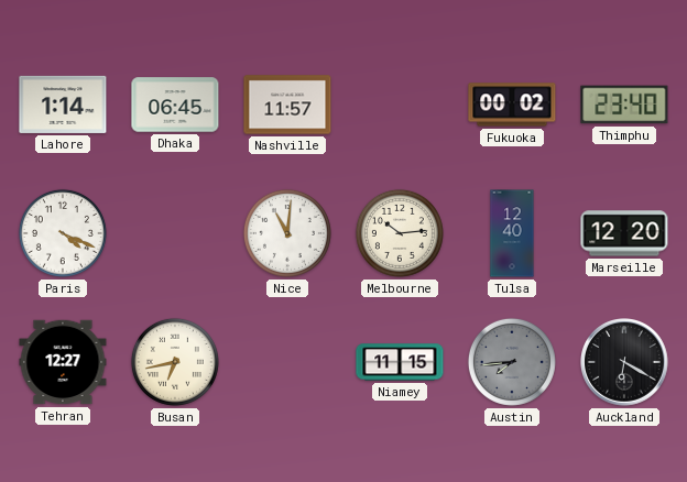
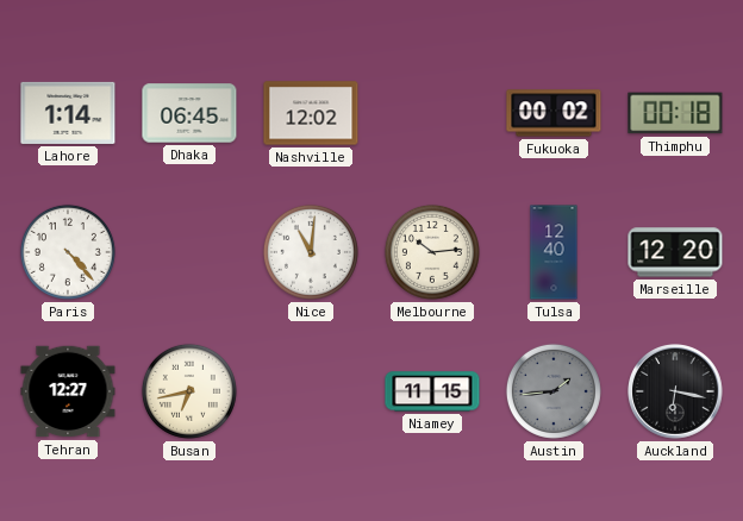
Nashville: 11:57 -> 12:02 (311, 113)
Thimphu: 23:40 -> 00:18 (675, 113)
Paris: 4:19 -> 4:23 (68, 252)
Austin: 7:44 -> 1:44 (554, 391)
Auckland: 6:20 -> 6:17 (675, 391)
